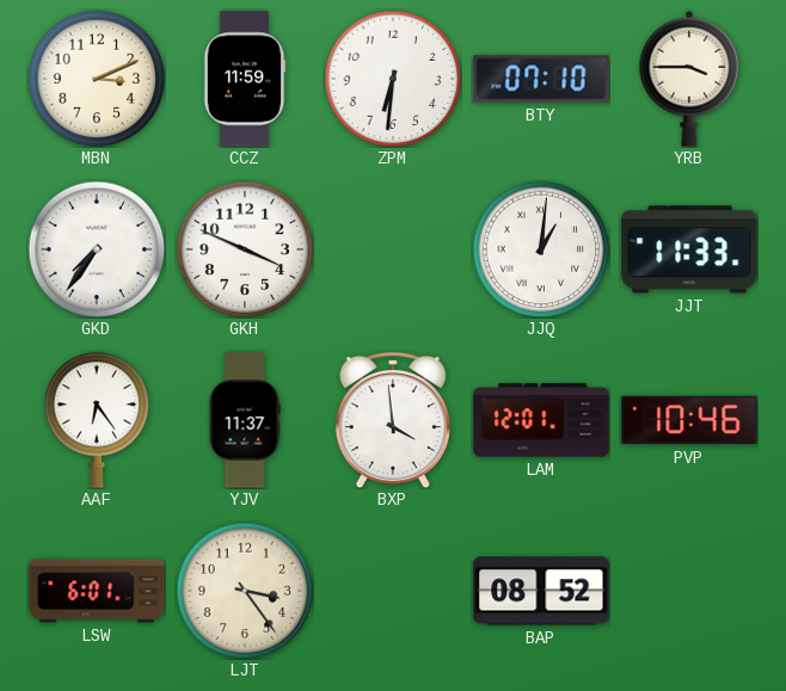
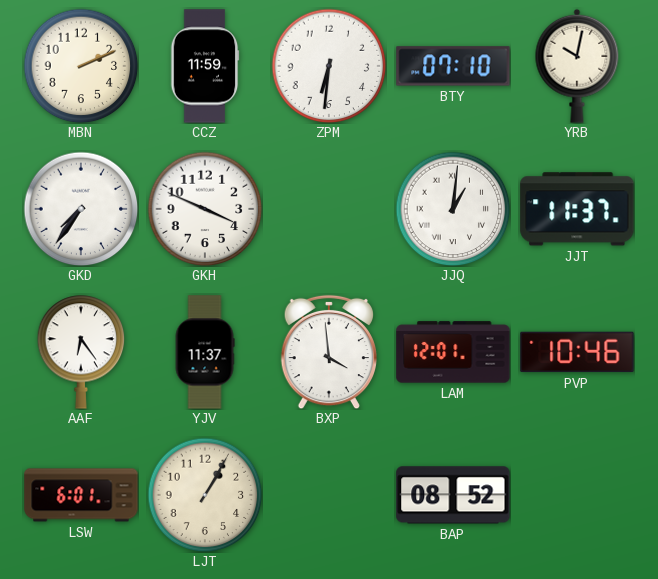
MBN: 3:11 -> 2:11 (81, 66)
YRB: 3:45 -> 10:02 (577, 66)
JJT: 11:33 -> 11:37 (577, 209)
LJT: 3:24 -> 1:05 (205, 495)
